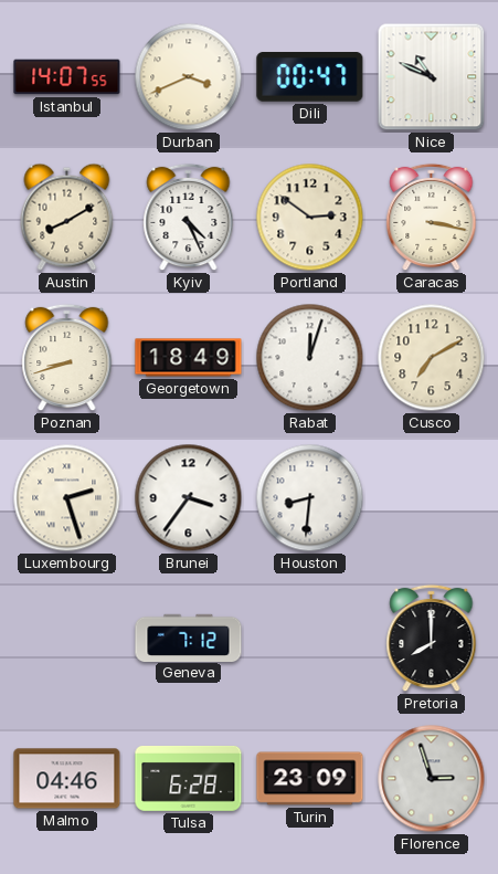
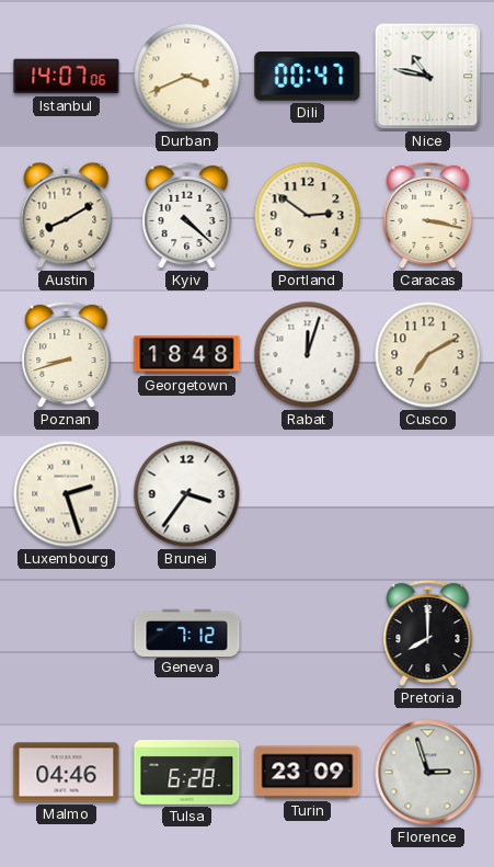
Istanbul: 14:07:55 -> 14:07:06 (67, 77)
Nice: 10:49 -> 10:47 (428, 77)
Kyiv: 4:26 -> 4:22 (187, 216)
Georgetown: 18:49 -> 18:48 (187, 355)
Houston: 8:31 -> none (310, 498)
